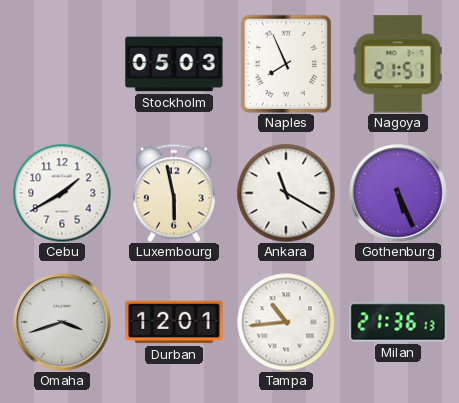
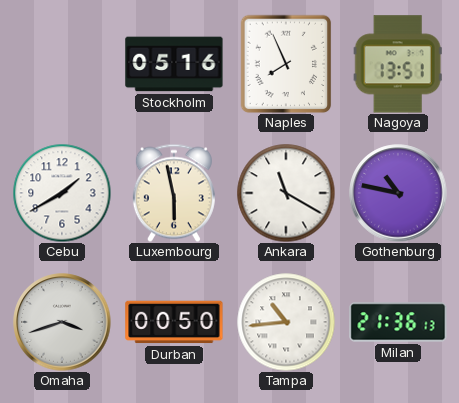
Stockholm: 05:03 -> 05:16 (174, 64)
Nagoya: 21:51 -> 13:51 (398, 64)
Gothenburg: 5:26 -> 10:47 (398, 193)
Durban: 12:01 -> 00:50 (174, 322)
